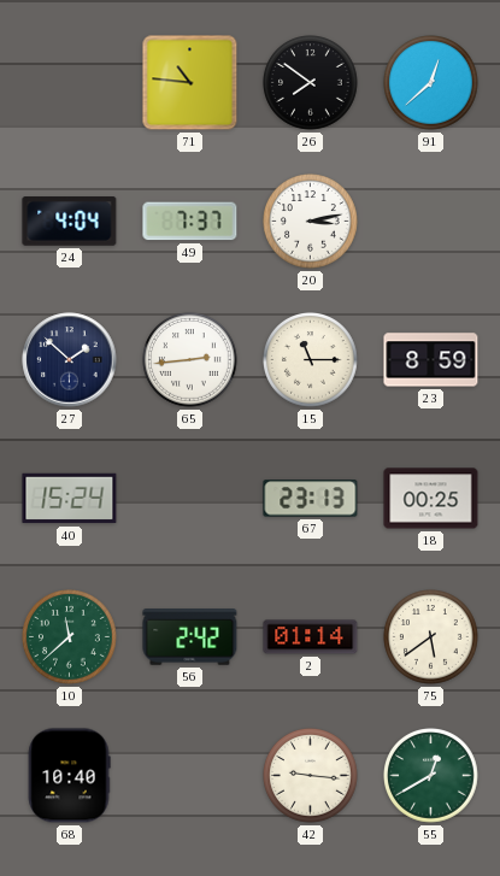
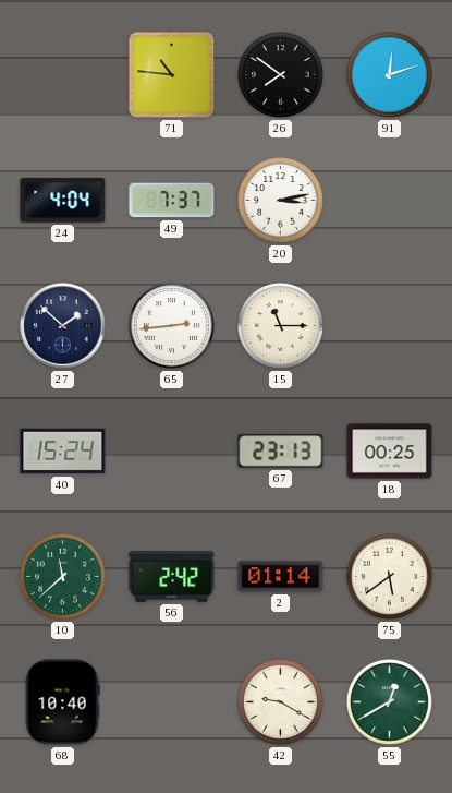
91: 12:38 -> 12:12 (390, 75)
23: 8:59 -> none (431, 360)
42: 9:16 -> 9:20 (281, 702)
